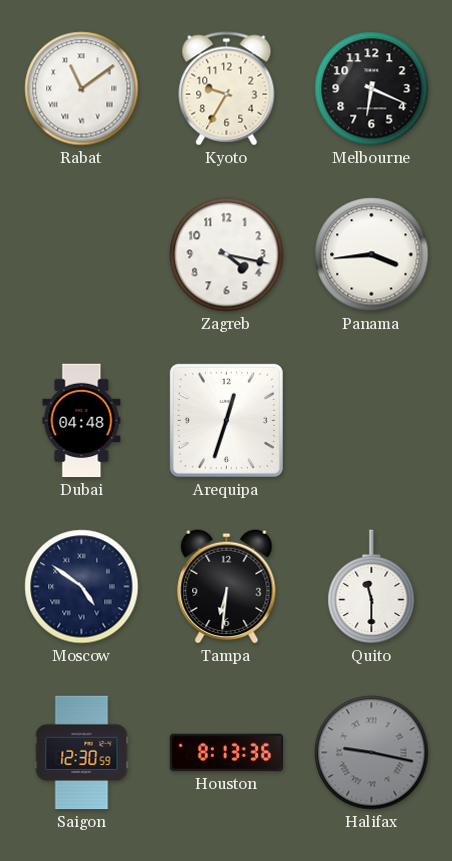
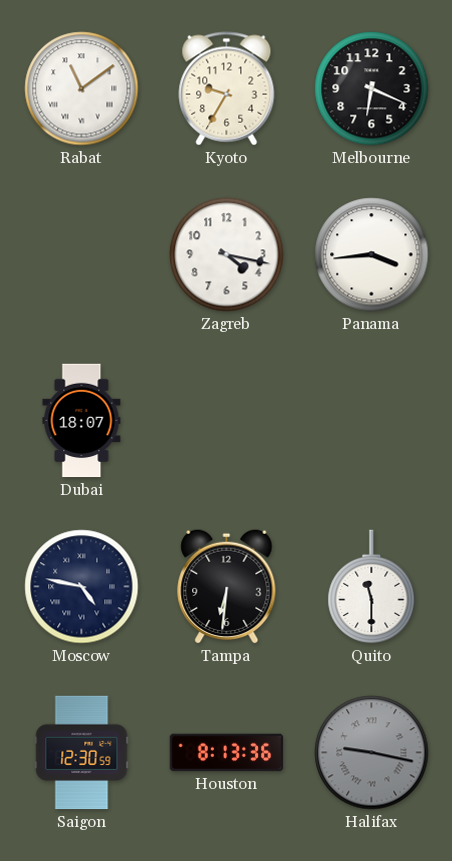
Dubai: 04:48 -> 18:07 (82, 421)
Arequipa: 12:33 -> none (226, 420)
Moscow: 4:51 -> 4:47 (82, 587)
